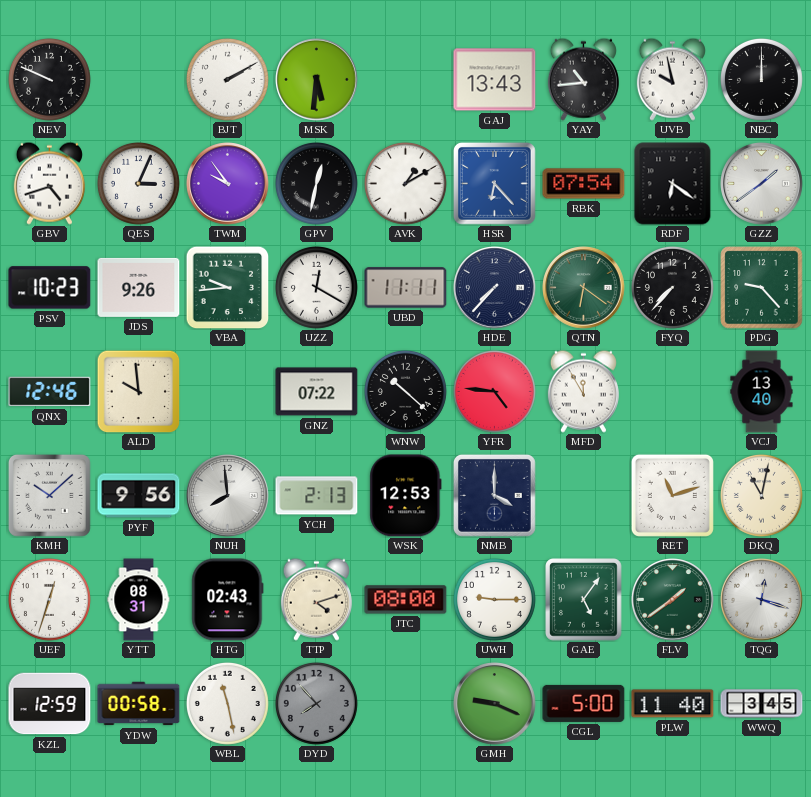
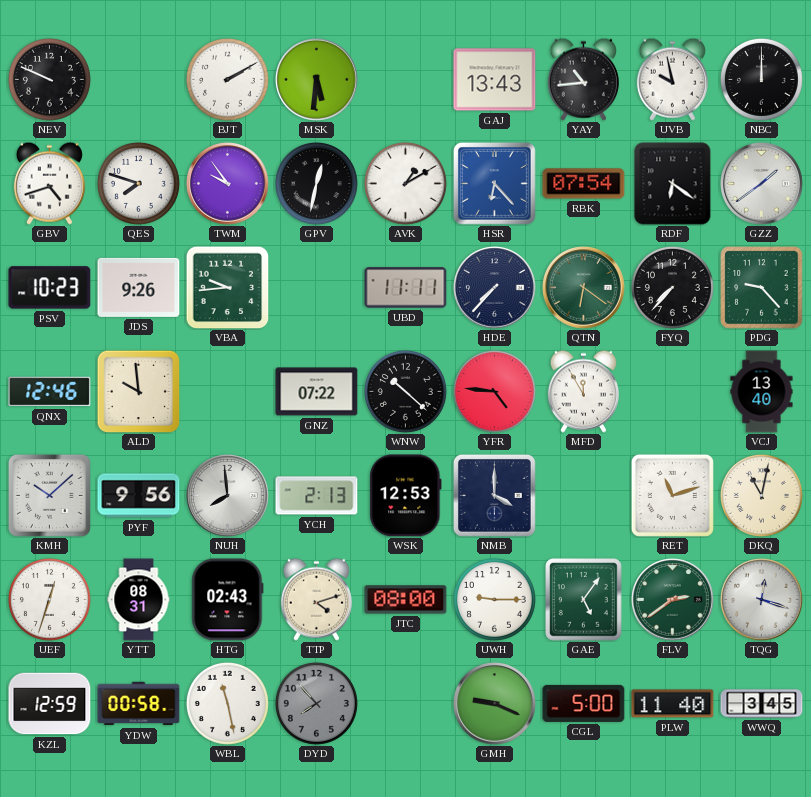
QES: 3:04 -> 7:48 (138, 183)
UZZ: 12:20 -> none (316, 287)
FLV: 1:39 -> 2:39 (673, 600)
